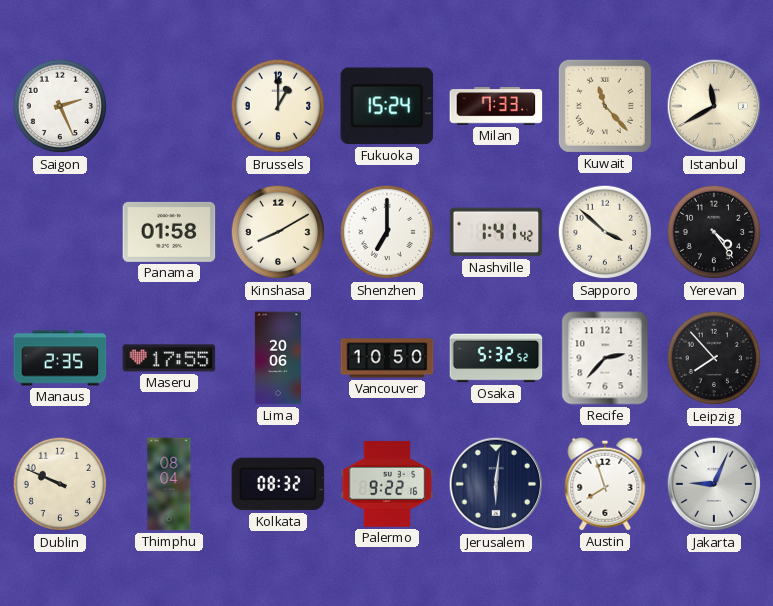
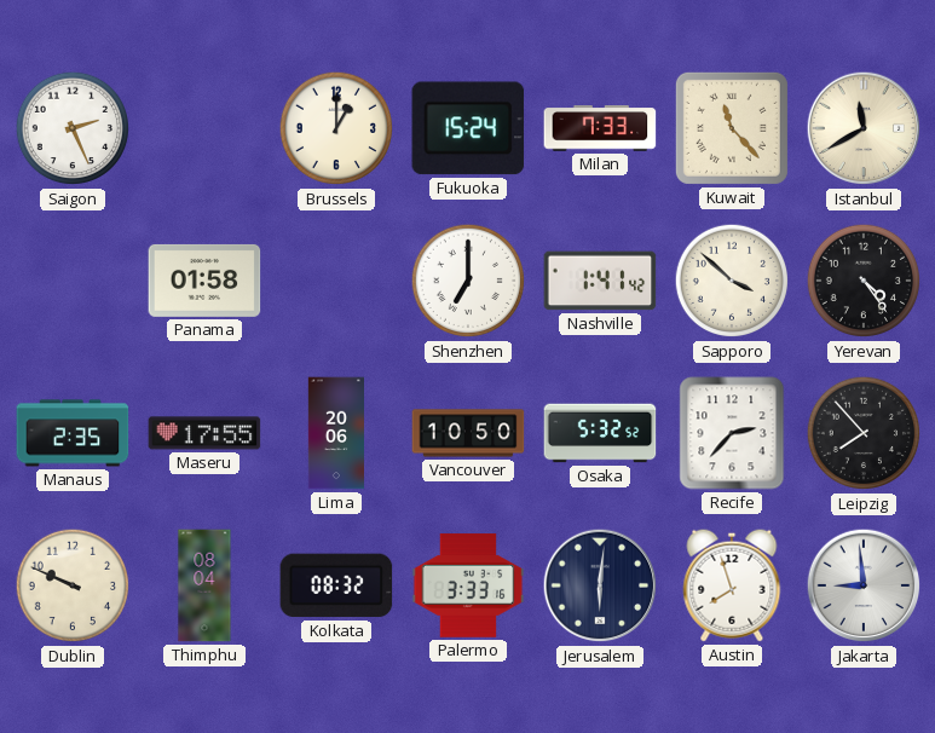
Kinshasa: 8:10 -> none (278, 232)
Palermo: 9:22 -> 3:33 (468, 585)
Jakarta: 9:04 -> 8:59 (864, 585)
